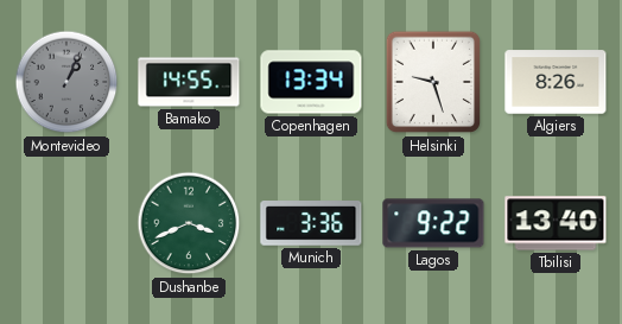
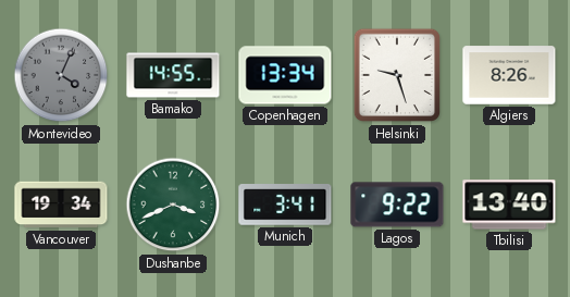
Montevideo: 1:04 -> 4:04 (61, 75)
Vancouver: none -> 19:34 (61, 205)
Munich: 3:36 -> 3:41 (285, 206)
